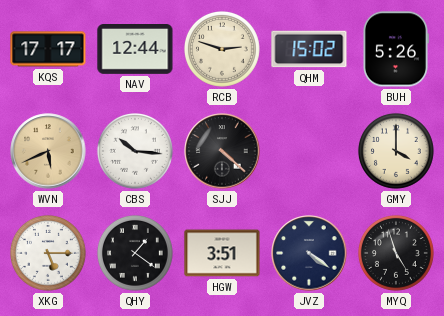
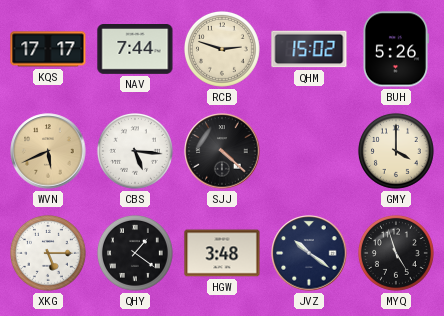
NAV: 12:44 -> 7:44 (135, 50)
CBS: 10:16 -> 5:16 (135, 151)
HGW: 3:51 -> 3:48 (222, 253)
JVZ: 4:21 -> 10:21 (309, 253)
